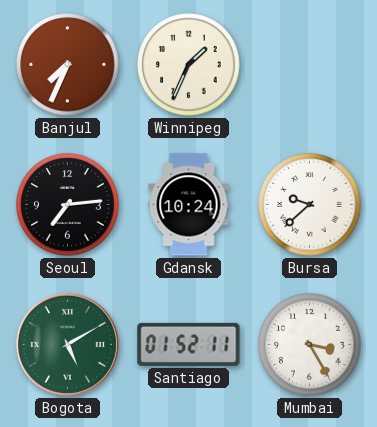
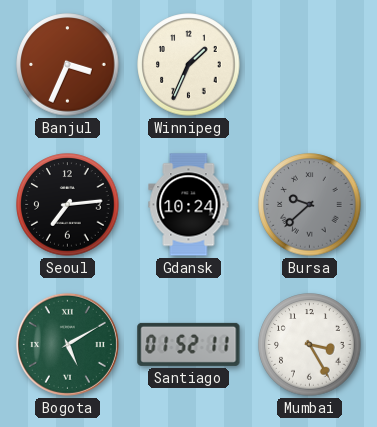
Banjul: 7:34 -> 3:34 (68, 65)
Bursa dial: white -> grey (310, 205)
